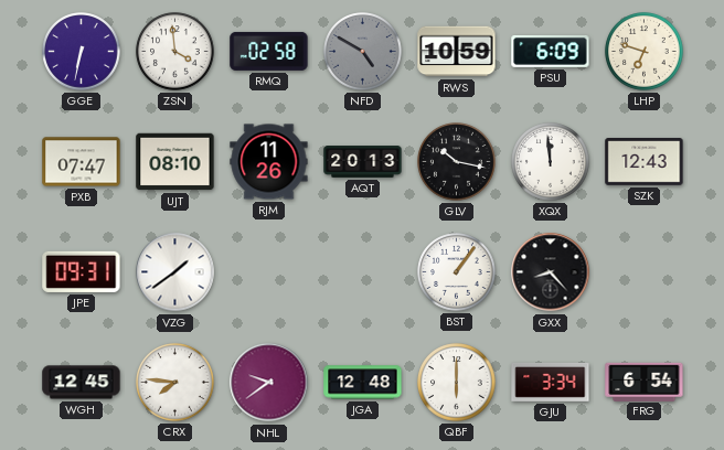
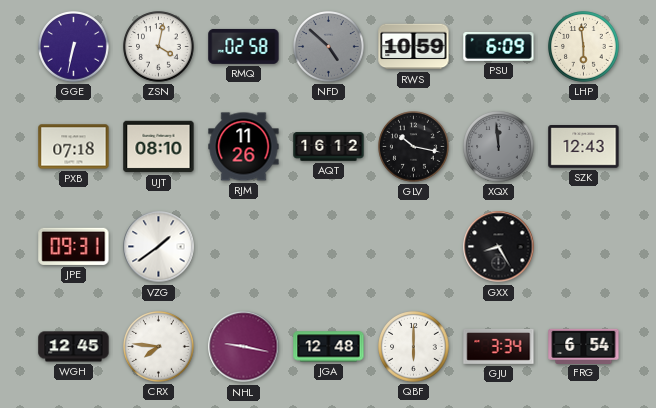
ZSN: 3:59 -> 4:02 (159, 47)
NFD: 4:50 -> 4:52 (329, 47)
LHP: 6:48 -> 5:59 (584, 47)
PXB: 07:47 -> 07:18 (74, 147)
AQT: 20:13 -> 16:12 (329, 147)
XQX dial: white -> grey (499, 147)
BST: 1:06 -> none (457, 272)
GXX: 8:23 -> 8:25 (499, 247)
NHL: 9:39 -> 9:17 (244, 347)
